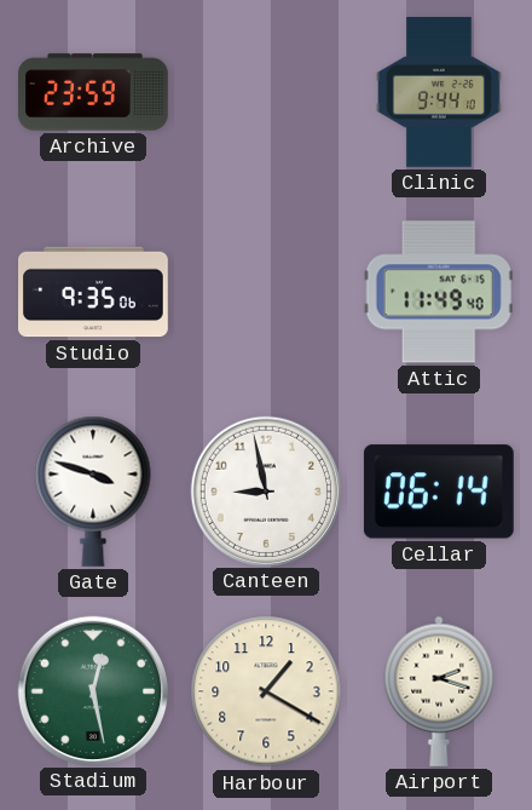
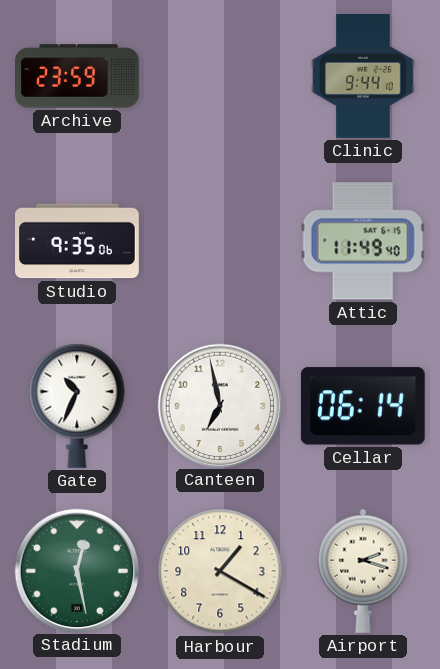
Gate: 3:48 -> 10:34 (77, 406)
Canteen: 8:58 -> 6:58 (219, 405)
